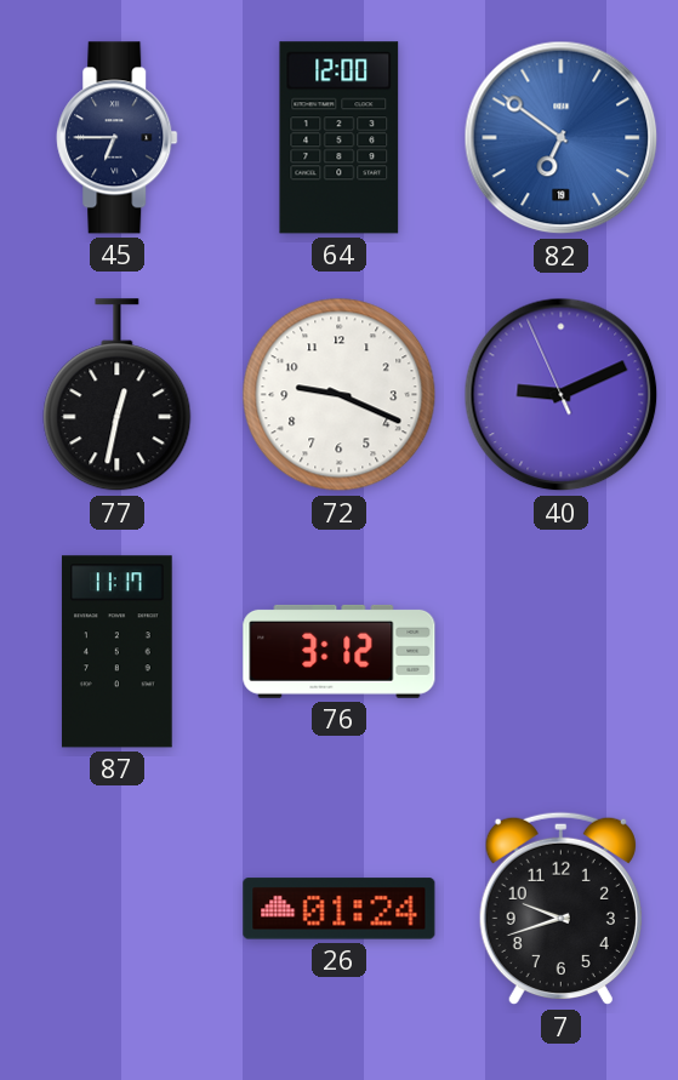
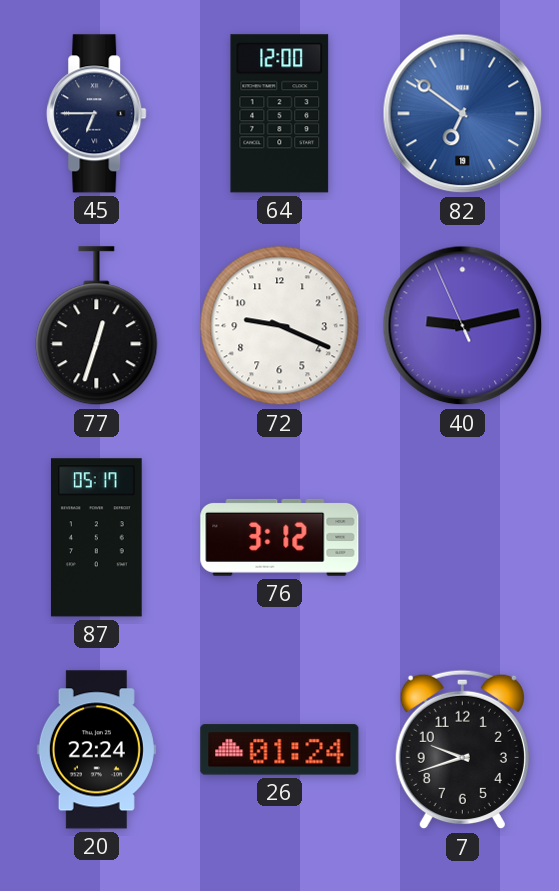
77: 12:32 -> 12:33 (97, 326)
40: 9:10 -> 9:12 (463, 326)
87: 11:17 -> 05:17 (96, 538)
20: none -> 22:24 (96, 750)
